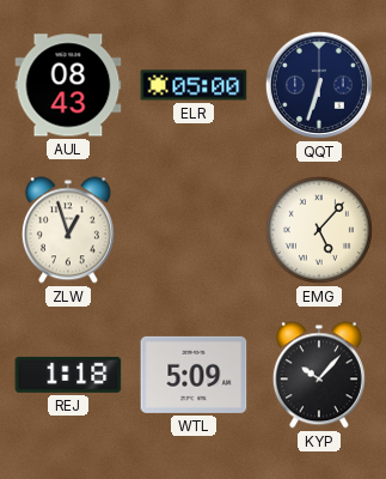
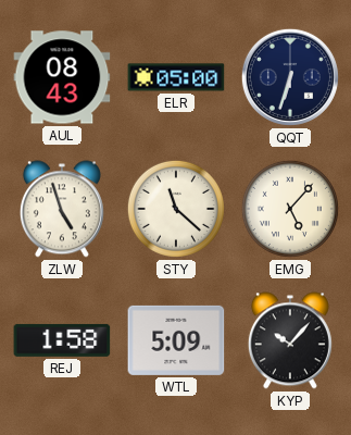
ZLW: 12:57 -> 4:57 (62, 209)
STY: none -> 11:22 (176, 209)
REJ: 1:18 -> 1:58 (62, 340)
